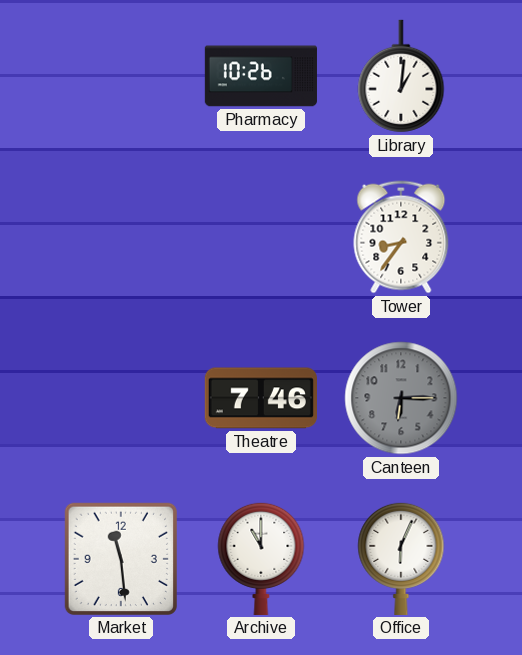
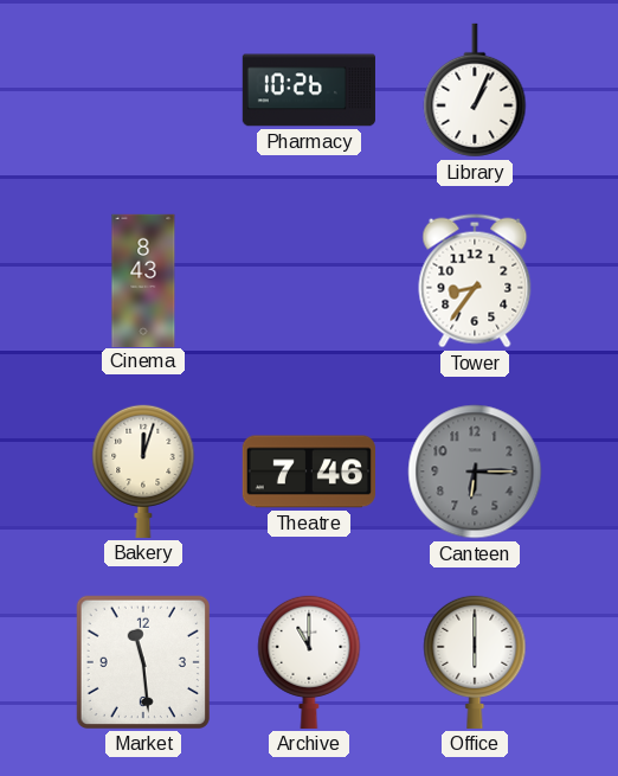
Library: 1:01 -> 1:04 (475, 90)
Cinema: none -> 8:43 (143, 280)
Bakery: none -> 12:03 (143, 470)
Office: 6:04 -> 6:00 (475, 661)
